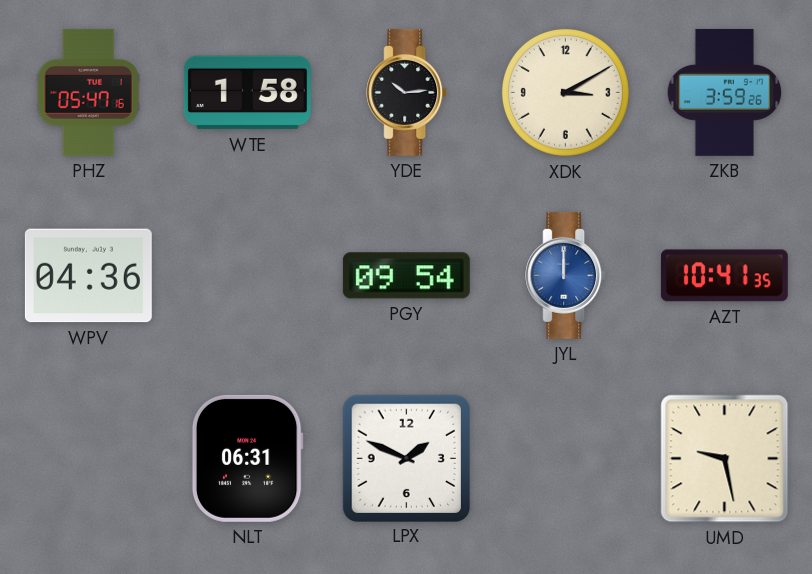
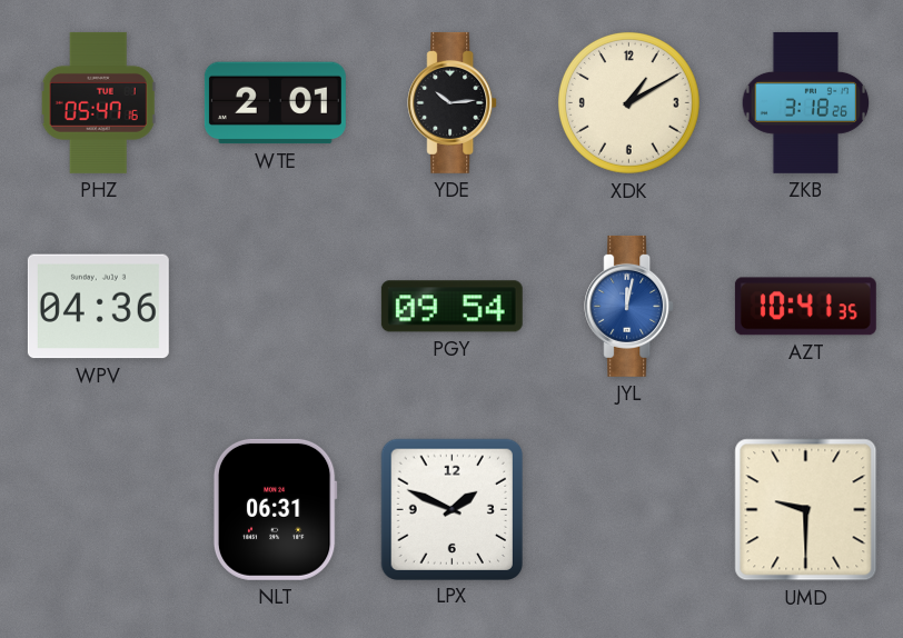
WTE: 1:58 -> 2:01 (275, 103)
XDK: 3:10 -> 1:10 (628, 102)
ZKB: 3:59 -> 3:18 (806, 102)
JYL: 12:00 -> 12:02 (629, 306)
UMD: 9:28 -> 9:30 (806, 510)
